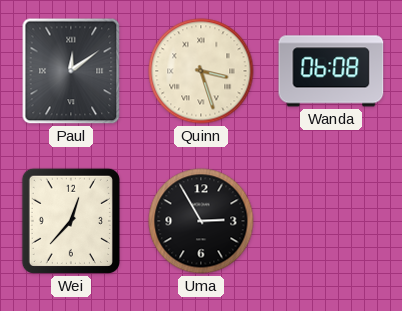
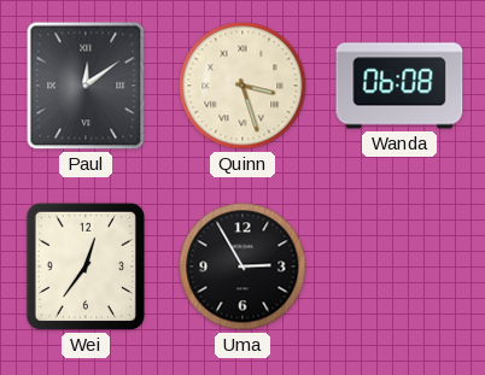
Wei: 12:37 -> 12:36 (86, 266)
